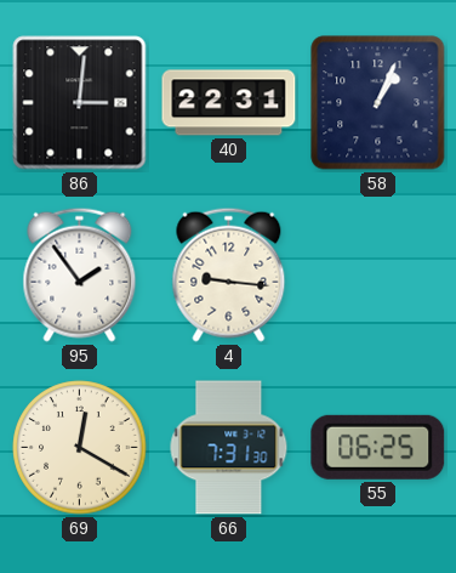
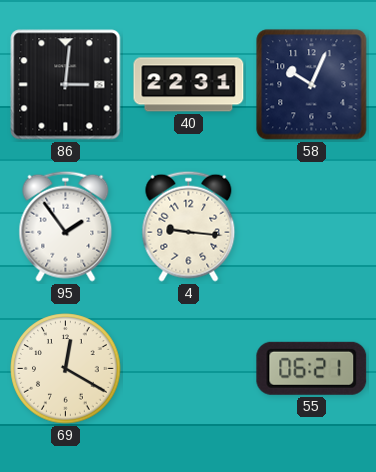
58: 1:04 -> 10:04 (312, 85)
66: 7:31 -> none (229, 448)
55: 06:25 -> 06:21 (312, 368)
